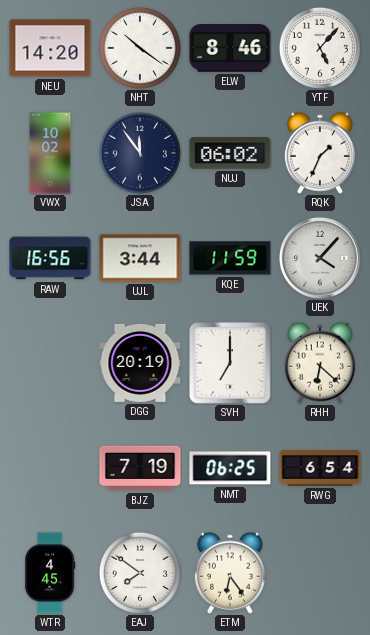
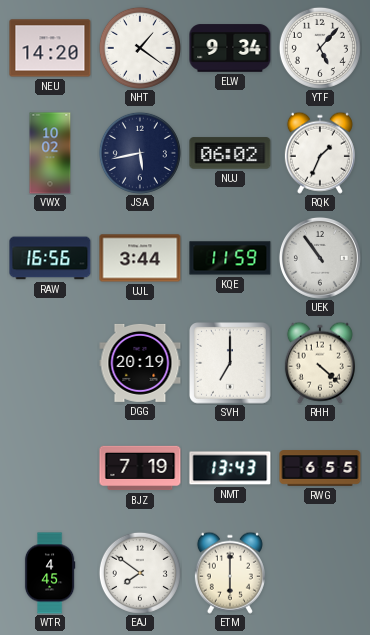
NHT: 10:21 -> 1:21 (140, 48)
ELW: 8:46 -> 9:34 (230, 48)
JSA: 11:54 -> 5:43 (140, 153)
UEK: 4:07 -> 10:54 (320, 258)
RHH: 6:22 -> 4:22 (320, 363)
NMT: 06:25 -> 13:43 (230, 468)
RWG: 6:54 -> 6:55 (320, 468)
ETM: 6:24 -> 6:00 (230, 573)
